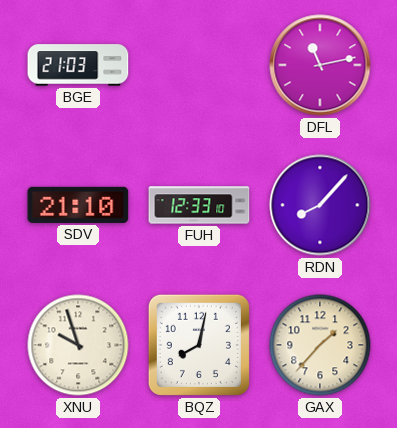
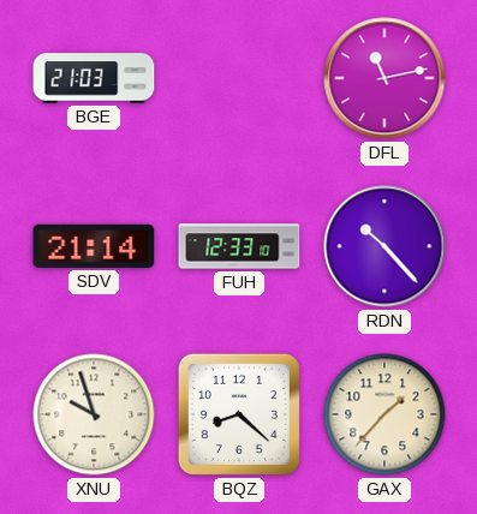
SDV: 21:10 -> 21:14 (94, 246)
RDN: 8:07 -> 10:23 (384, 246)
BQZ: 8:02 -> 8:22 (239, 414)
